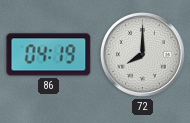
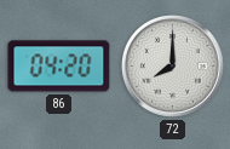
86: 04:19 -> 04:20 (59, 67)
